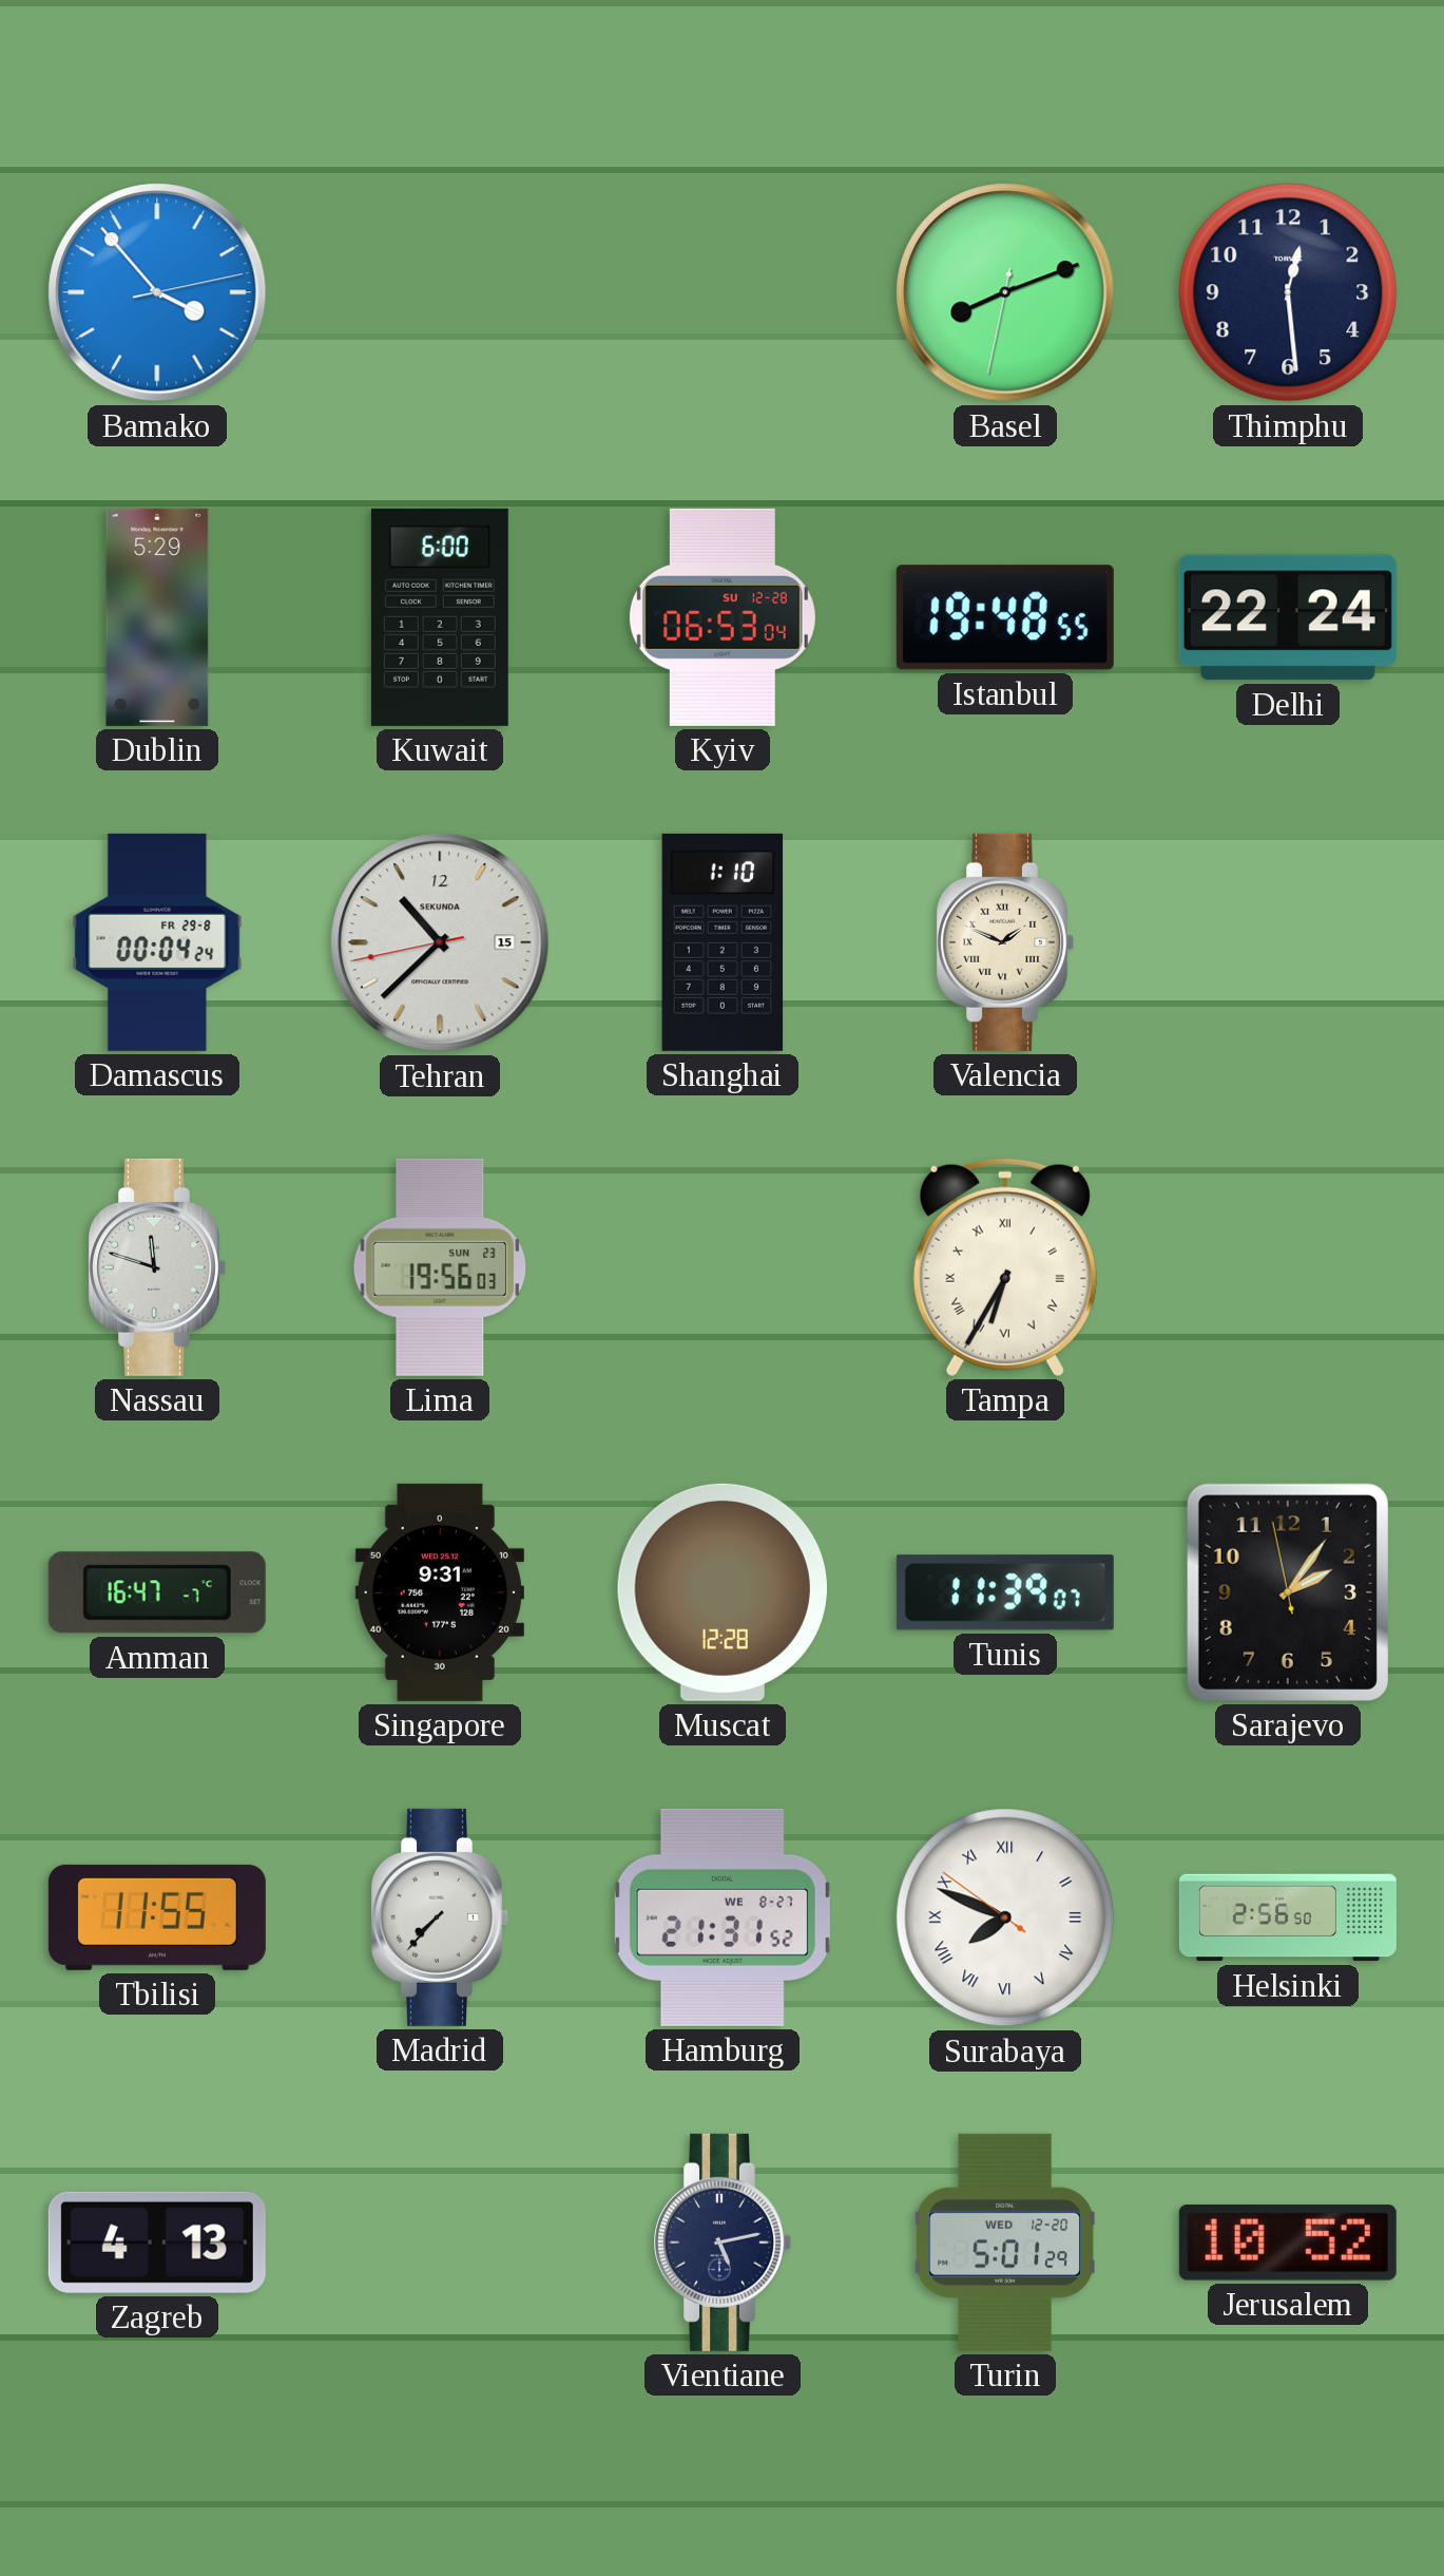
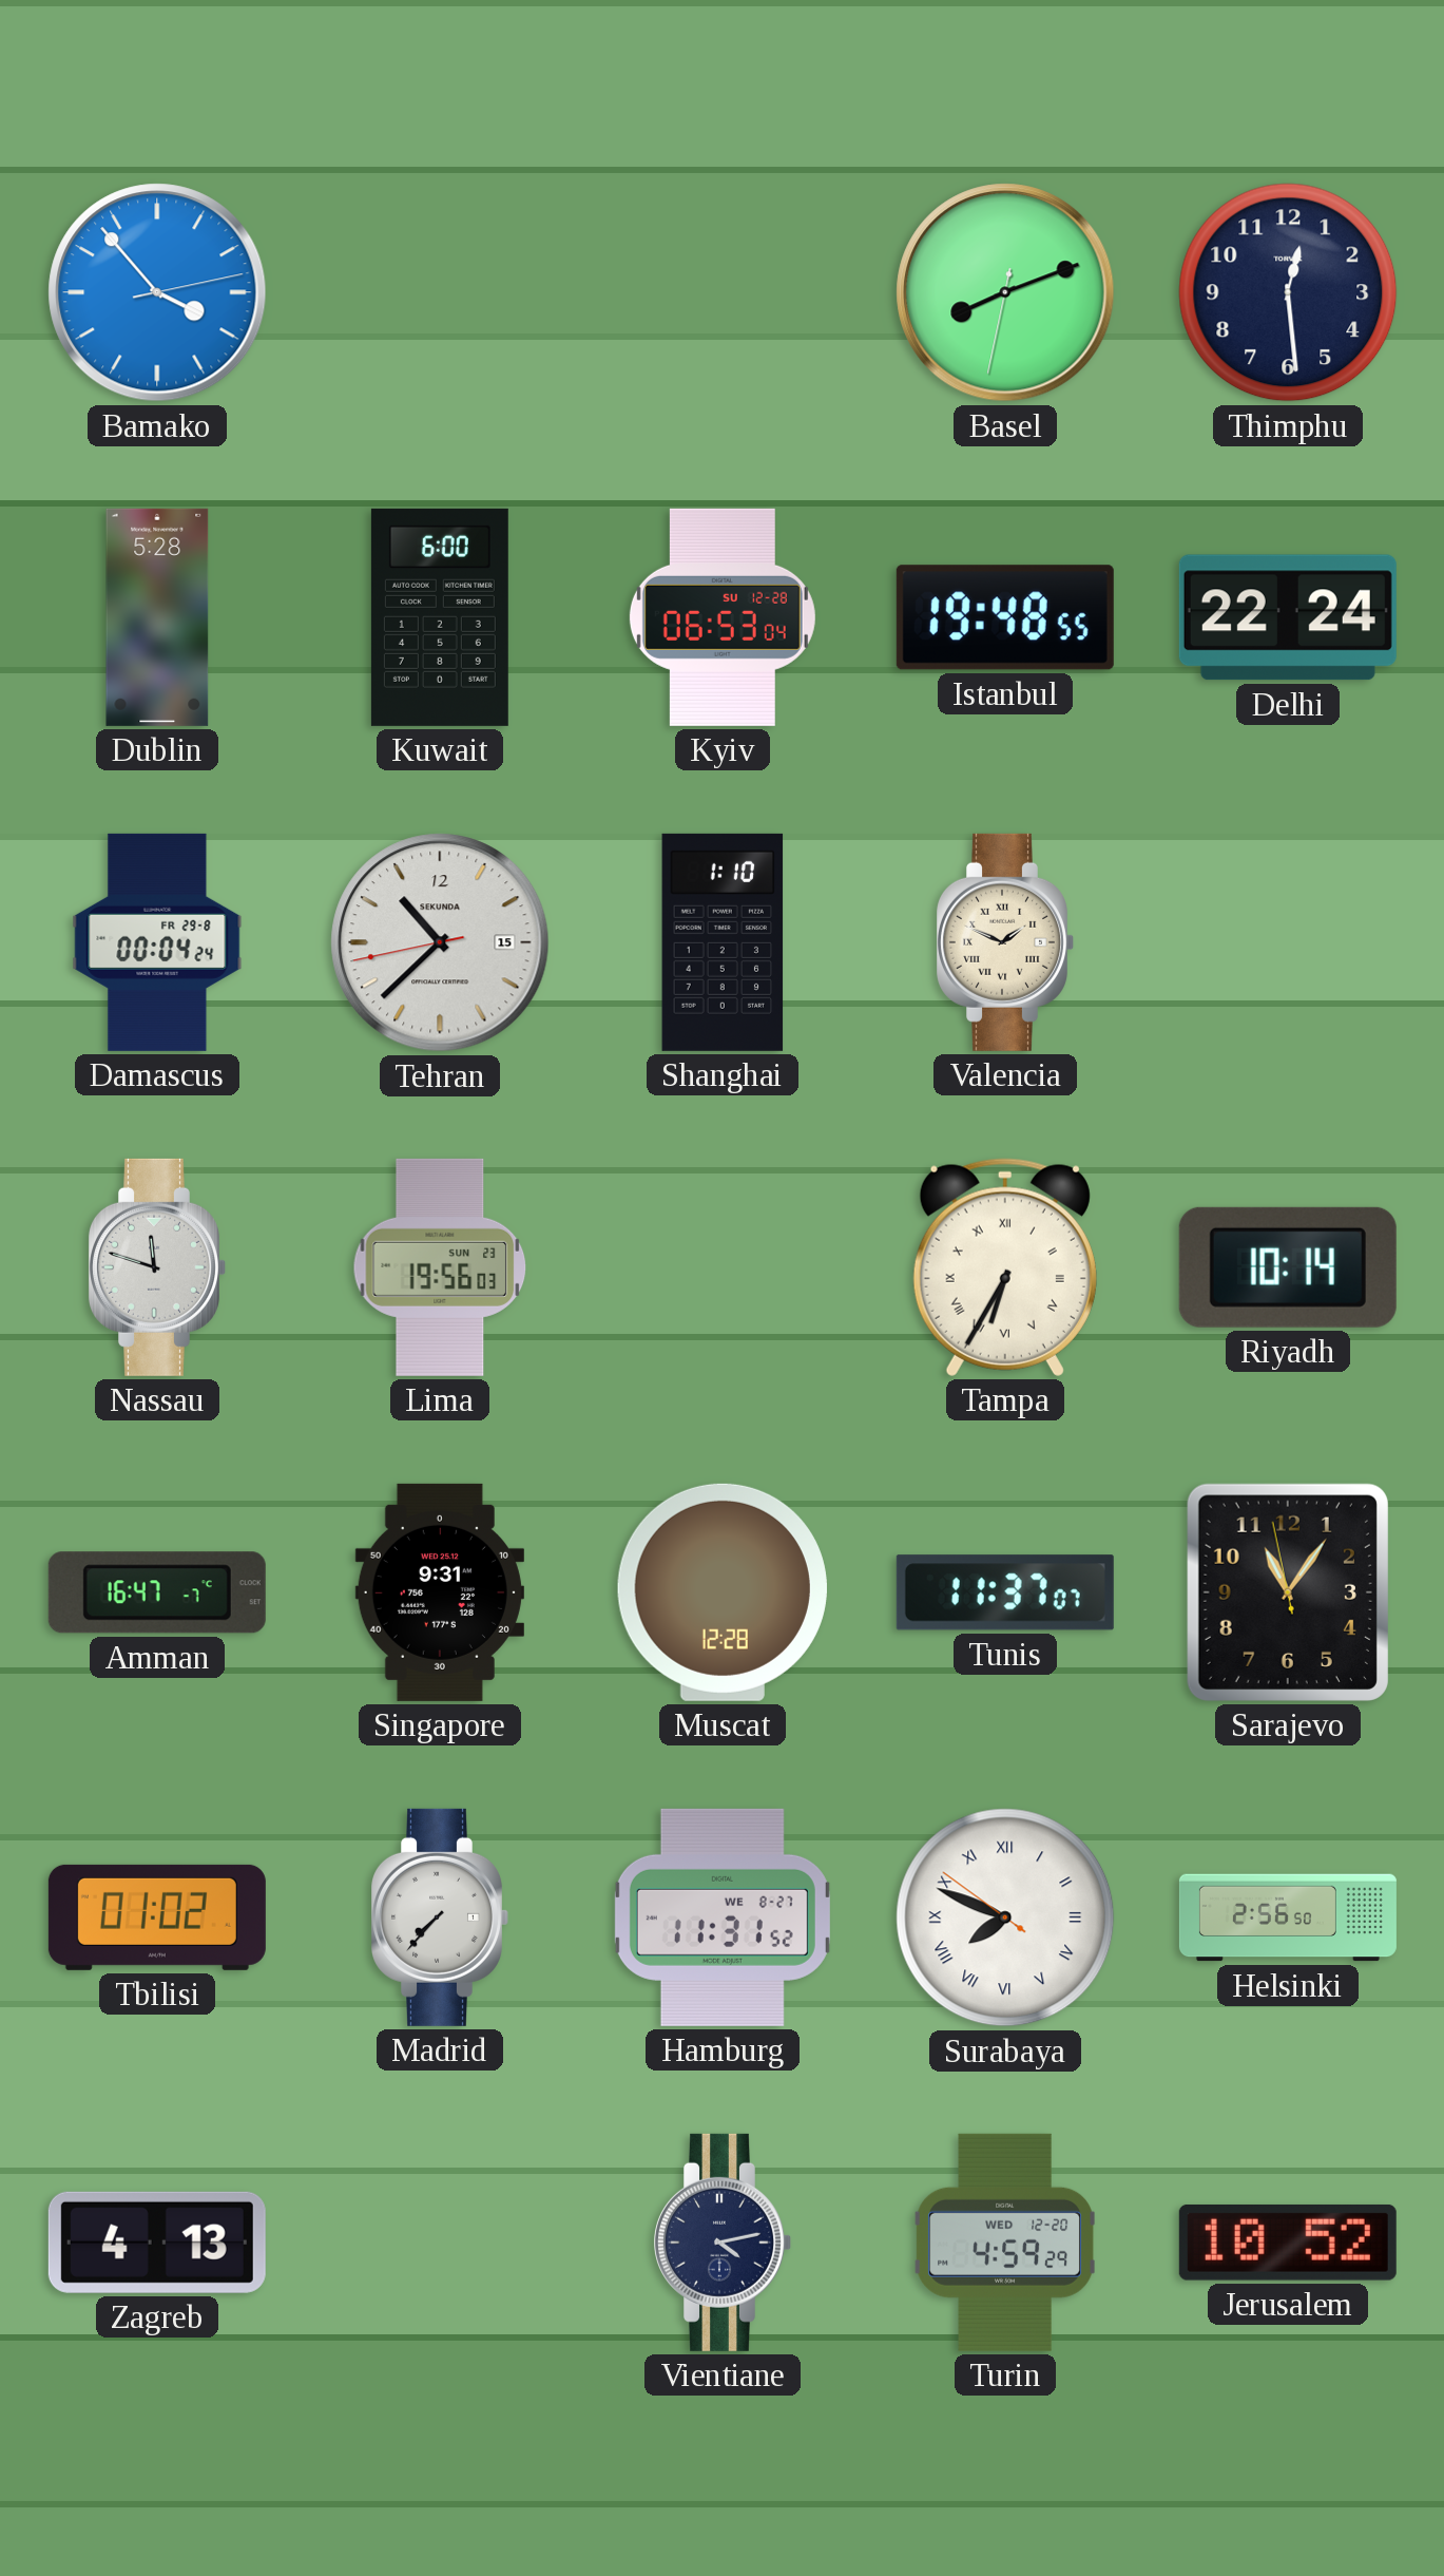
Dublin: 5:29 -> 5:28 (157, 617)
Riyadh: none -> 10:14 (1288, 1267)
Tunis: 11:39 -> 11:37 (1005, 1592)
Sarajevo: 2:05 -> 11:05 (1288, 1592)
Tbilisi: 11:55 -> 01:02 (157, 1917)
Hamburg: 21:31 -> 11:31 (723, 1917)
Vientiane: 5:13 -> 4:13 (724, 2243)
Turin: 5:01 -> 4:59 (1005, 2243)
